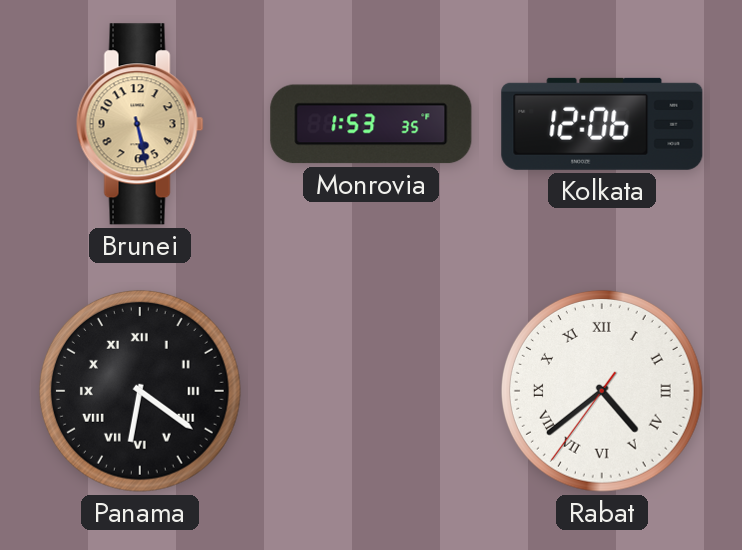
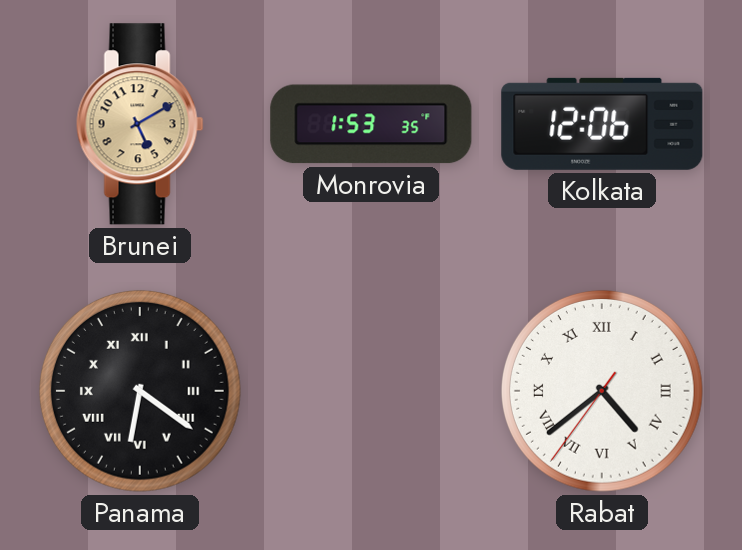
Brunei: 5:28 -> 5:10 (140, 124)
